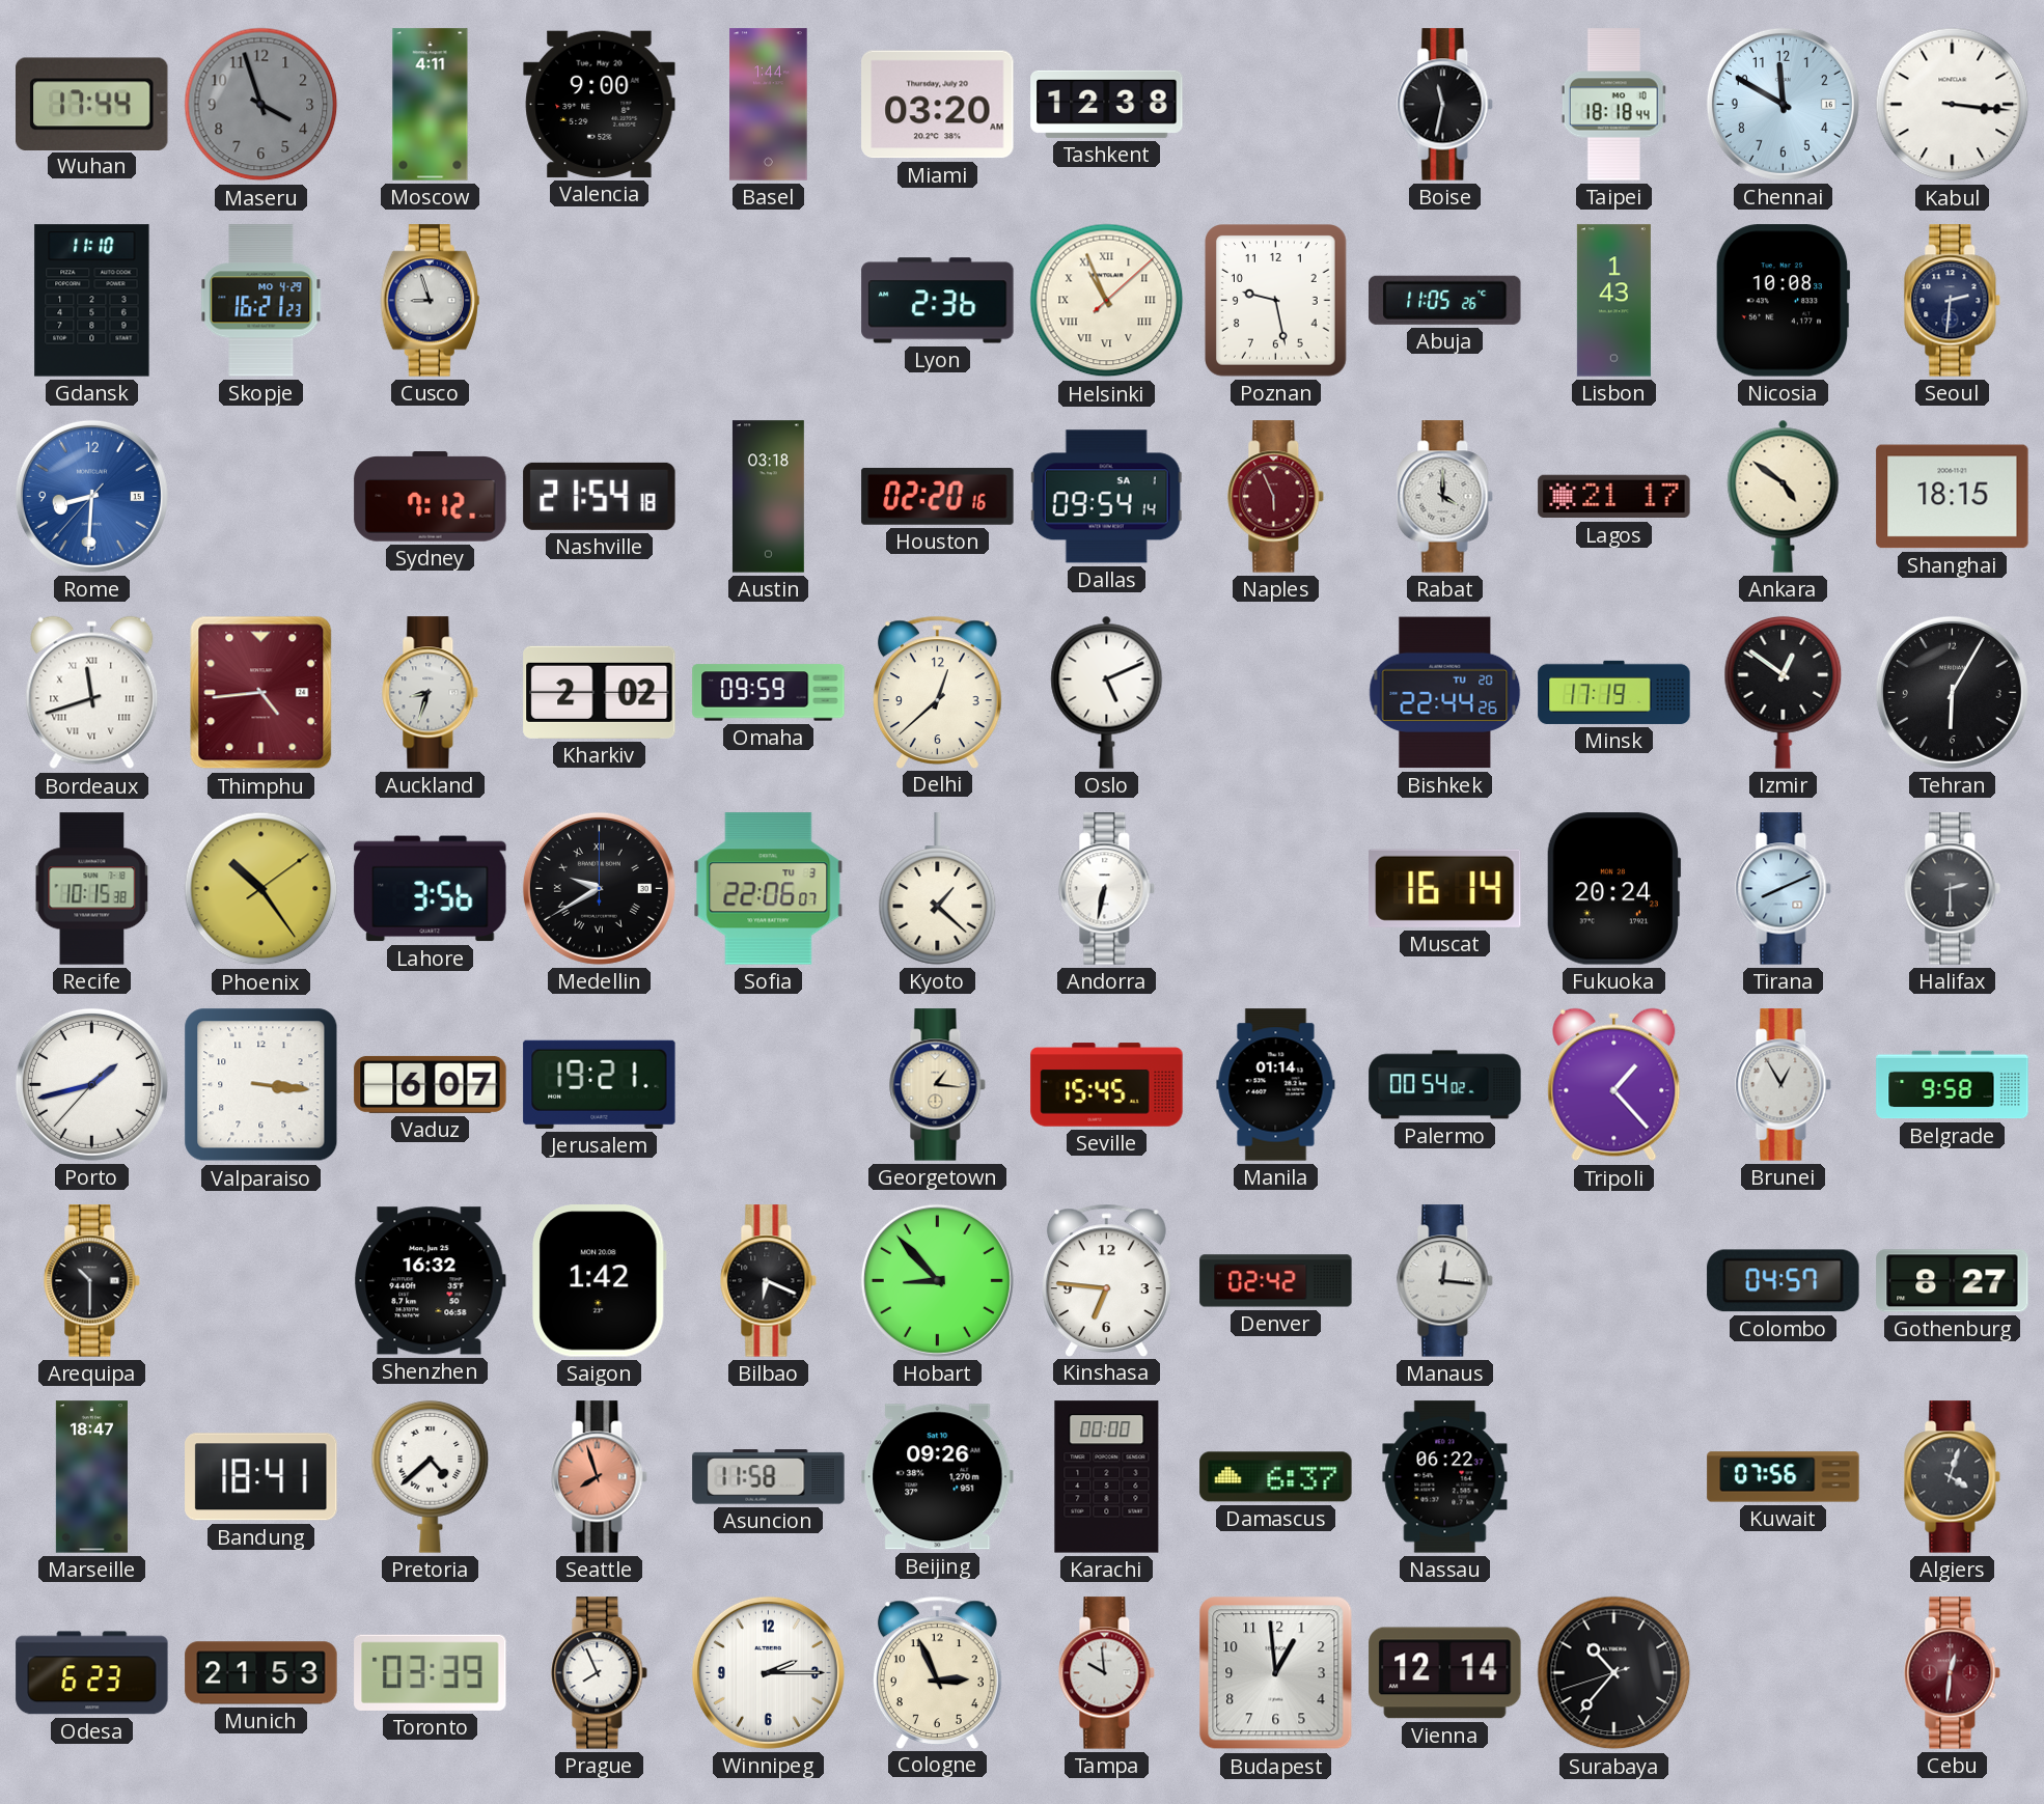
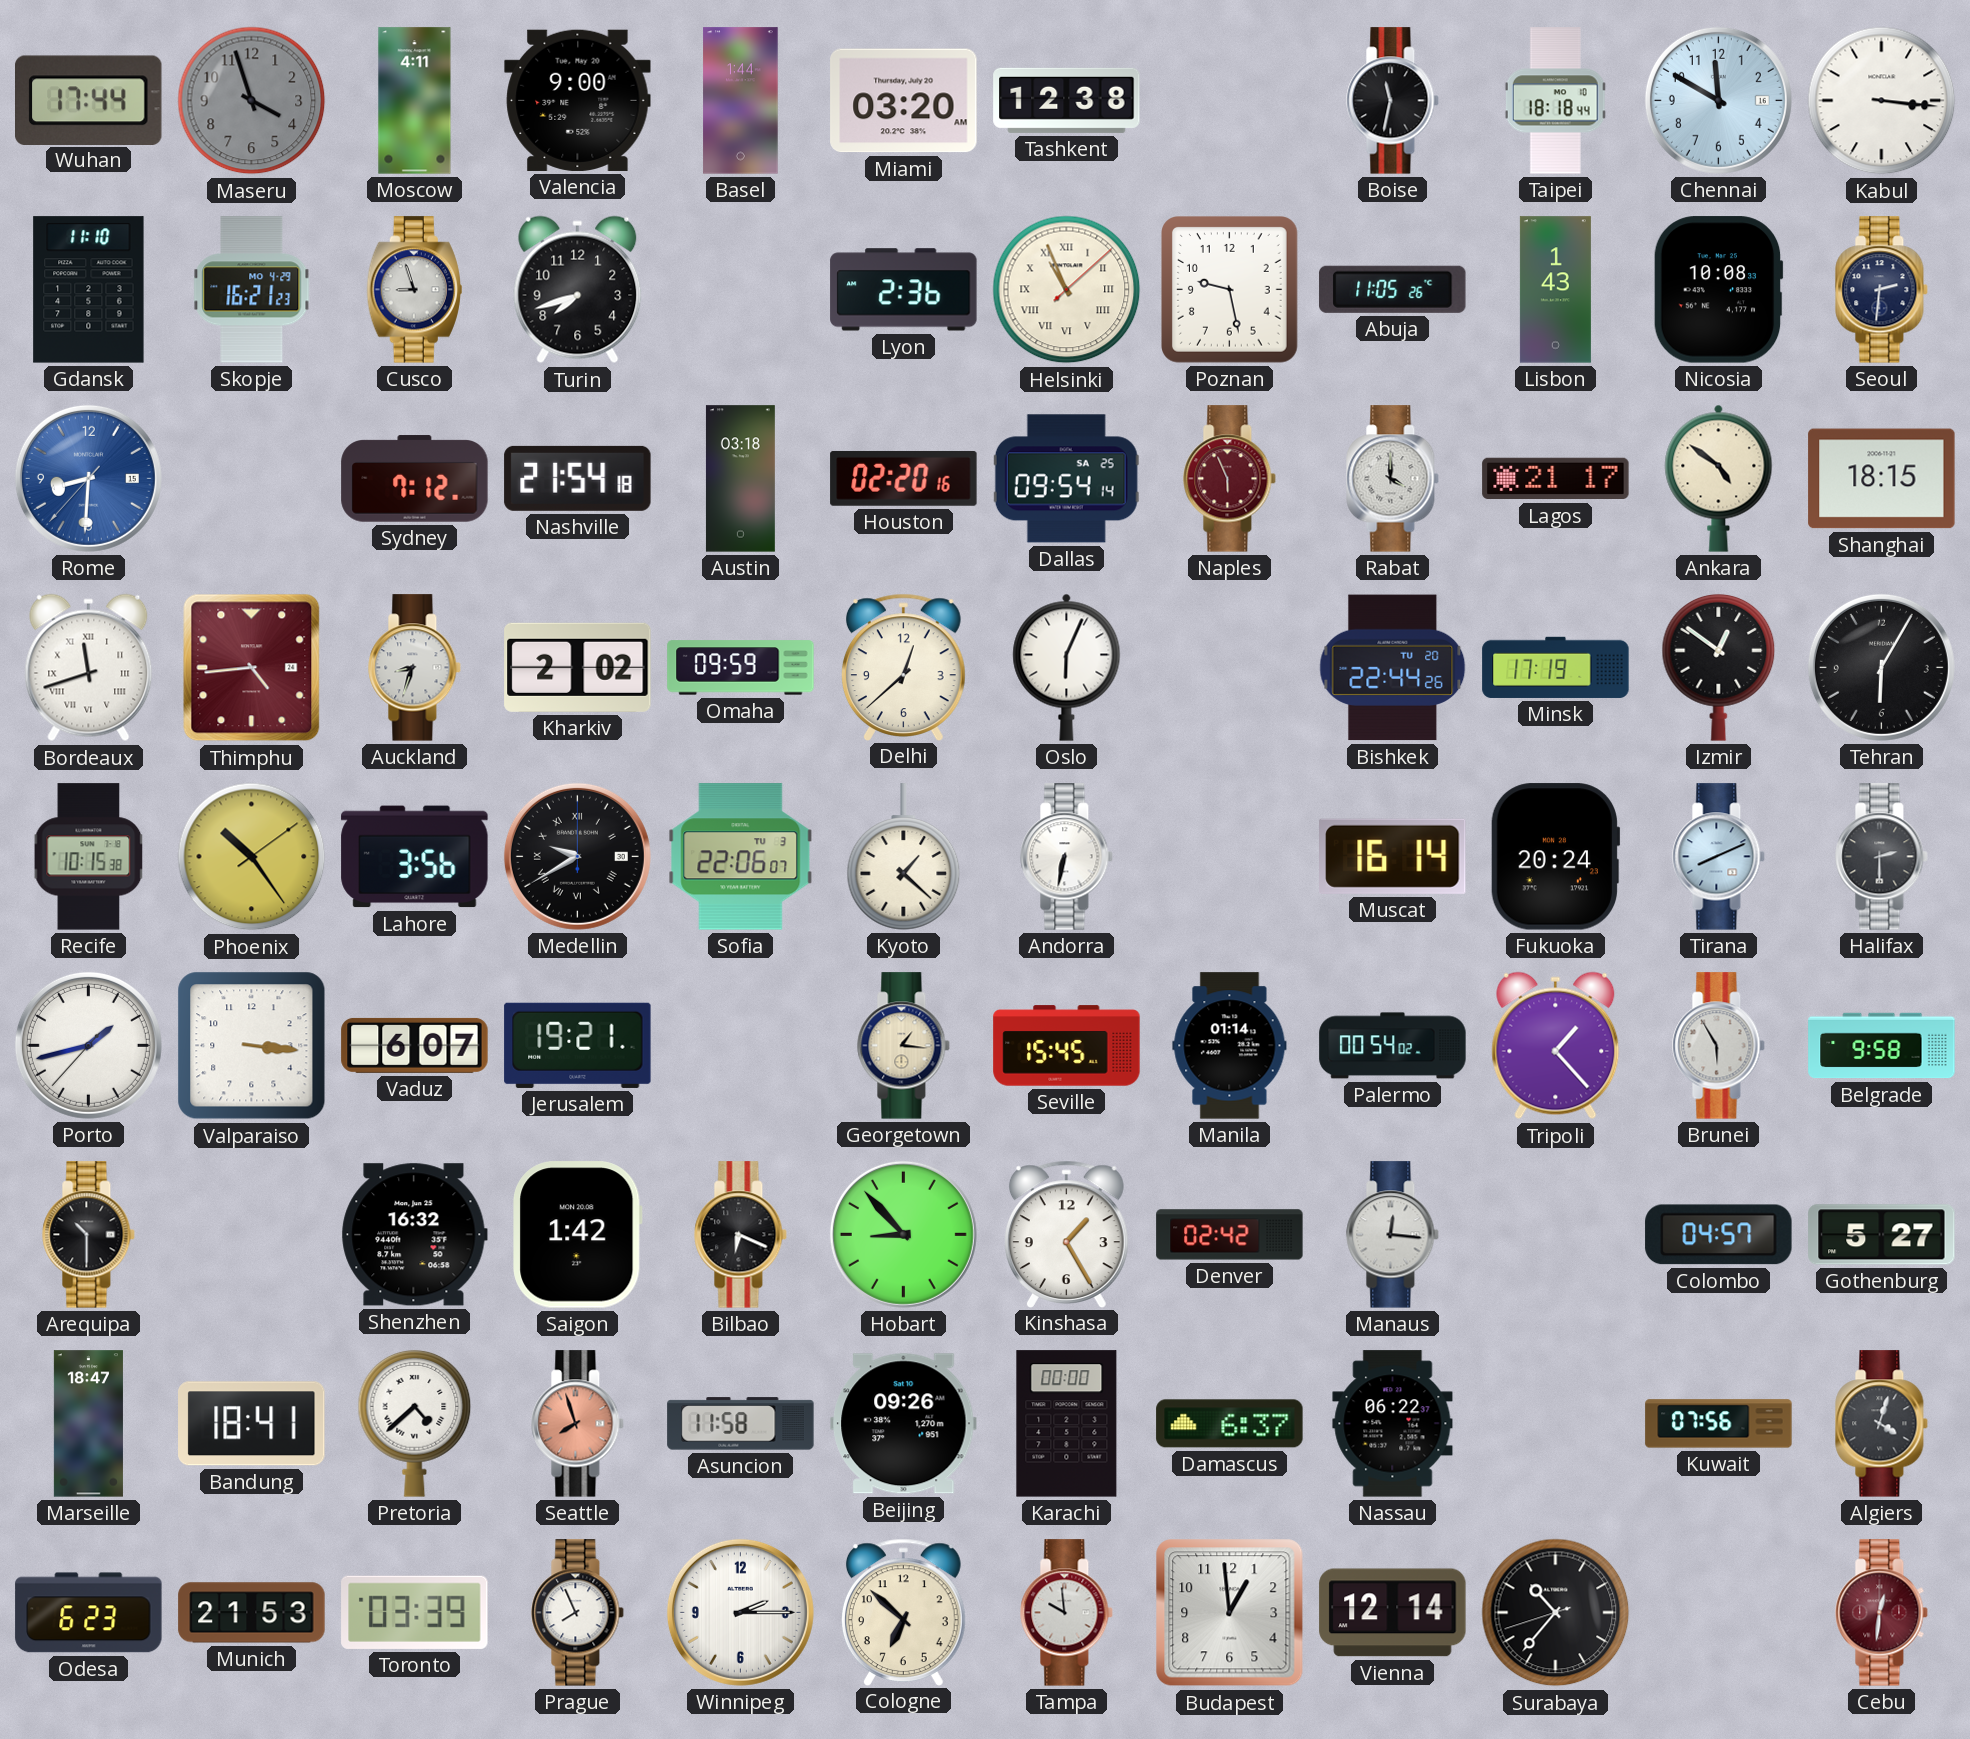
Turin: none -> 7:42 (578, 290)
Dallas date: SA 1 -> SA 25 (1066, 479)
Oslo: 5:11 -> 6:04 (1067, 667)
Brunei: 12:55 -> 5:55 (1719, 1046)
Kinshasa: 6:46 -> 1:25 (1066, 1234)
Gothenburg: 8:27 -> 5:27 (1882, 1235)
Cologne: 2:56 -> 6:52 (903, 1612)
